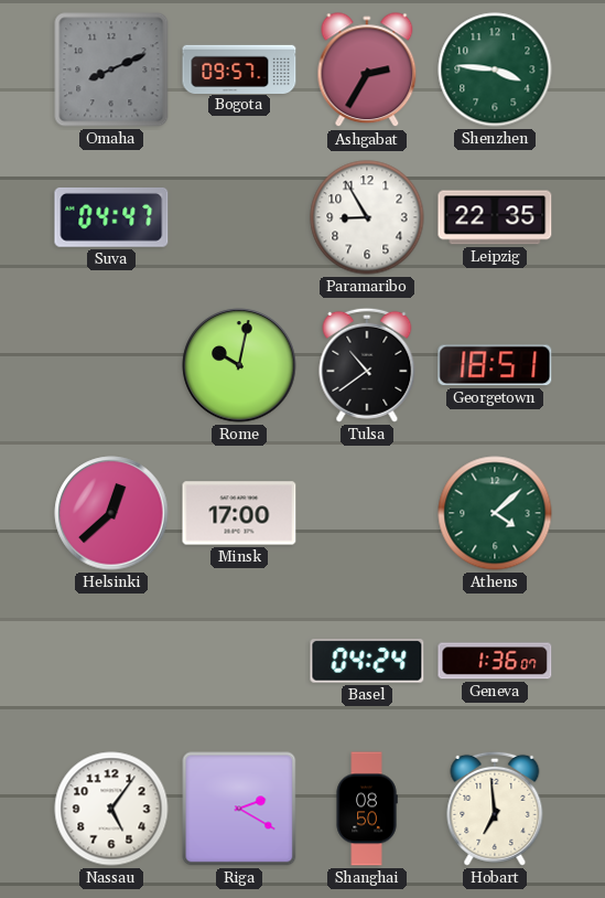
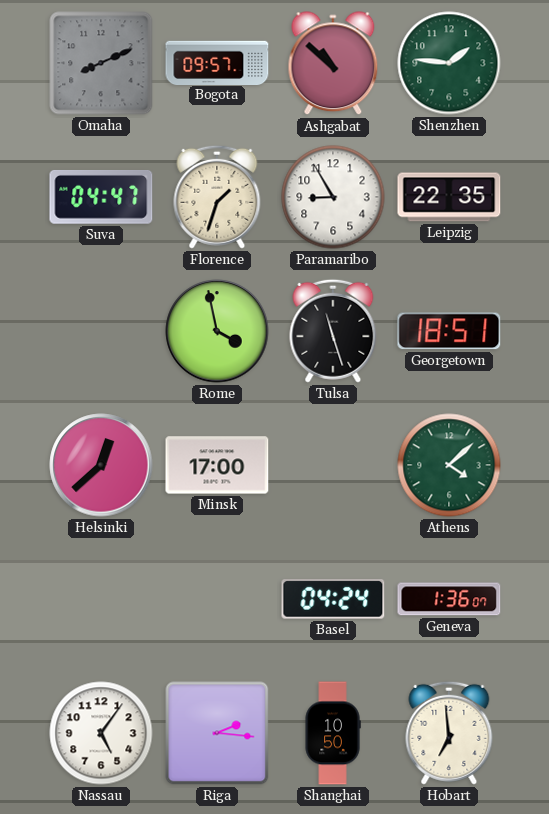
Ashgabat: 2:35 -> 10:52 (333, 64)
Shenzhen: 3:46 -> 1:46 (449, 63)
Florence: none -> 1:33 (217, 197)
Rome: 10:02 -> 3:58 (217, 331)
Tulsa: 10:39 -> 11:27 (333, 331)
Riga: 2:20 -> 2:16 (217, 733)
Shanghai: 08:50 -> 10:50 (333, 733)
